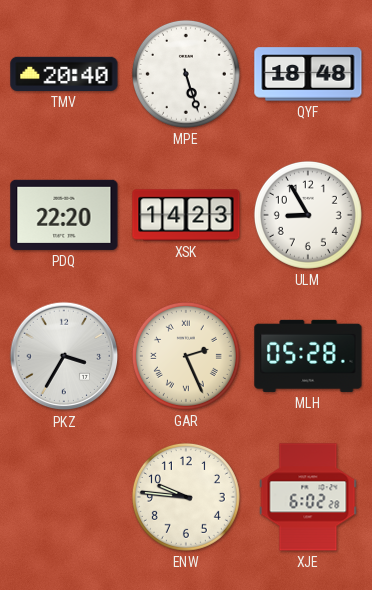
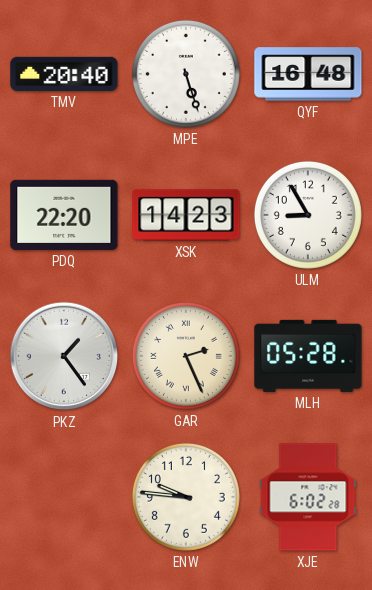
QYF: 18:48 -> 16:48 (308, 74)
PKZ: 3:35 -> 1:24 (64, 356)
